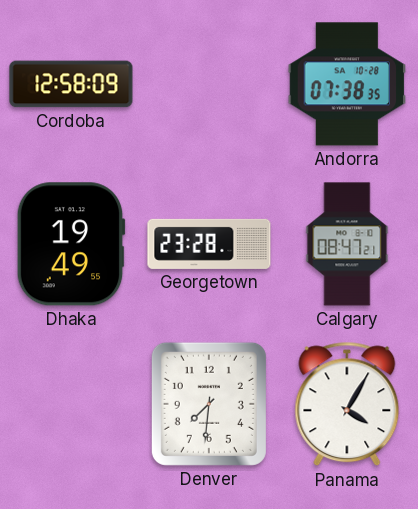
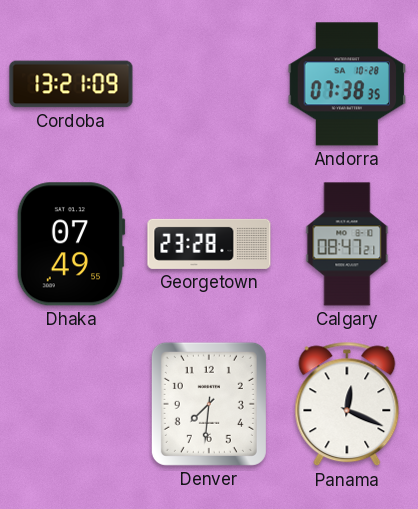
Cordoba: 12:58 -> 13:21 (71, 84)
Dhaka: 19:49 -> 07:49 (71, 244)
Panama: 4:05 -> 12:19 (347, 404)
